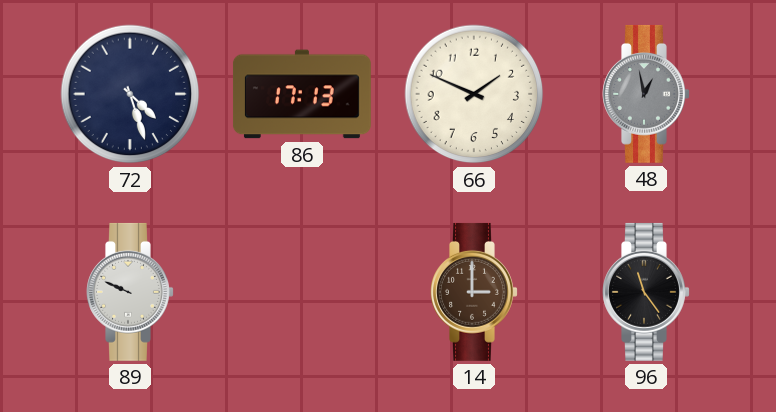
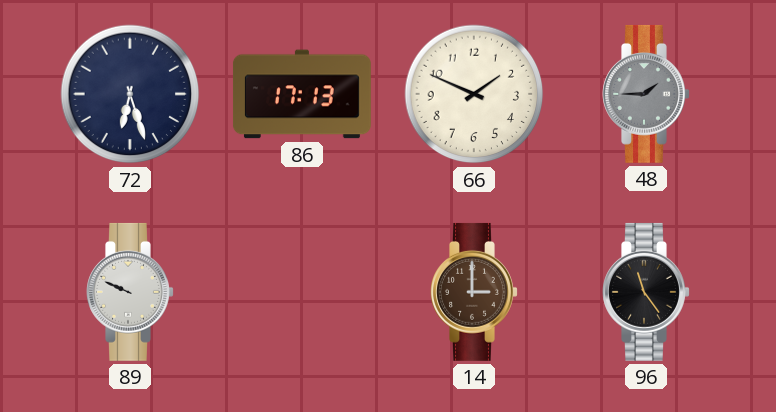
72: 4:27 -> 6:27 (130, 94)
48: 12:58 -> 1:45 (646, 94)
